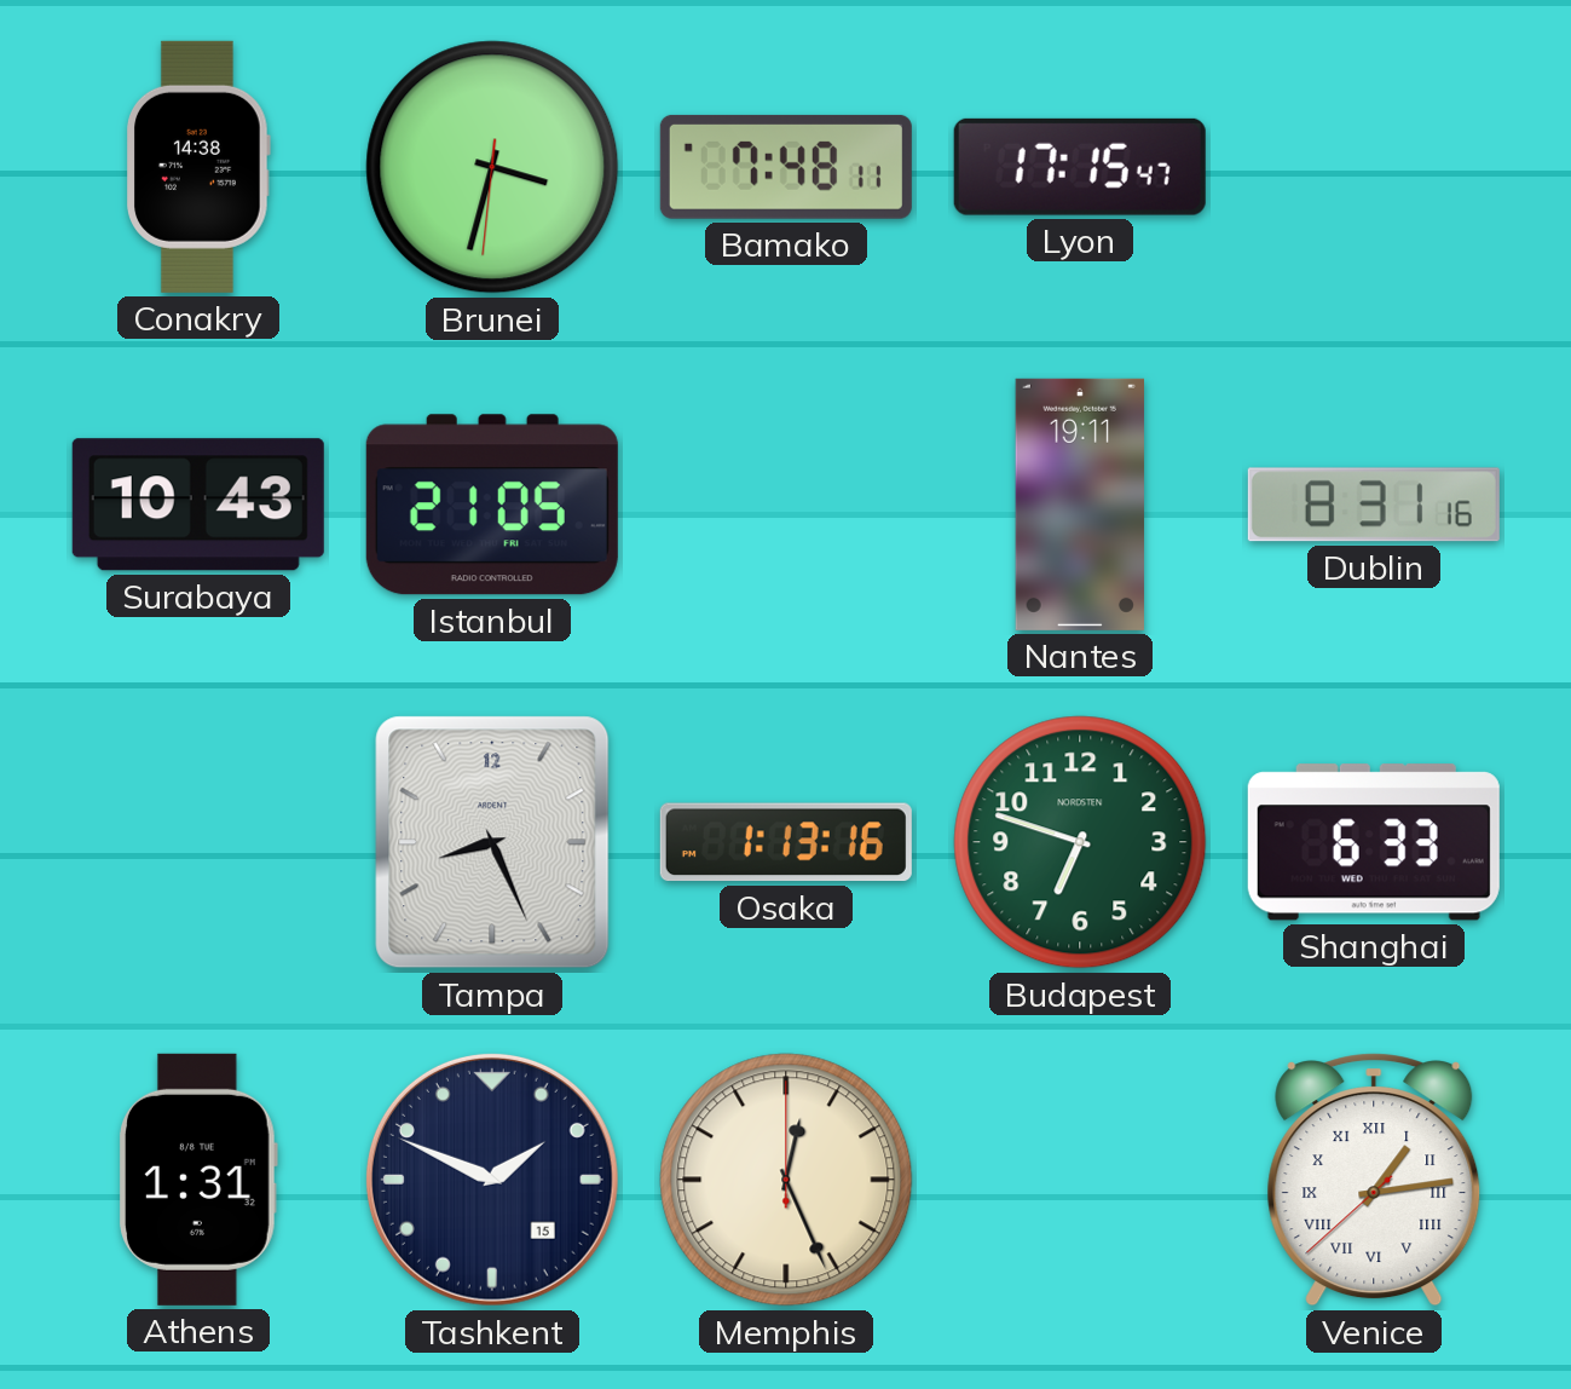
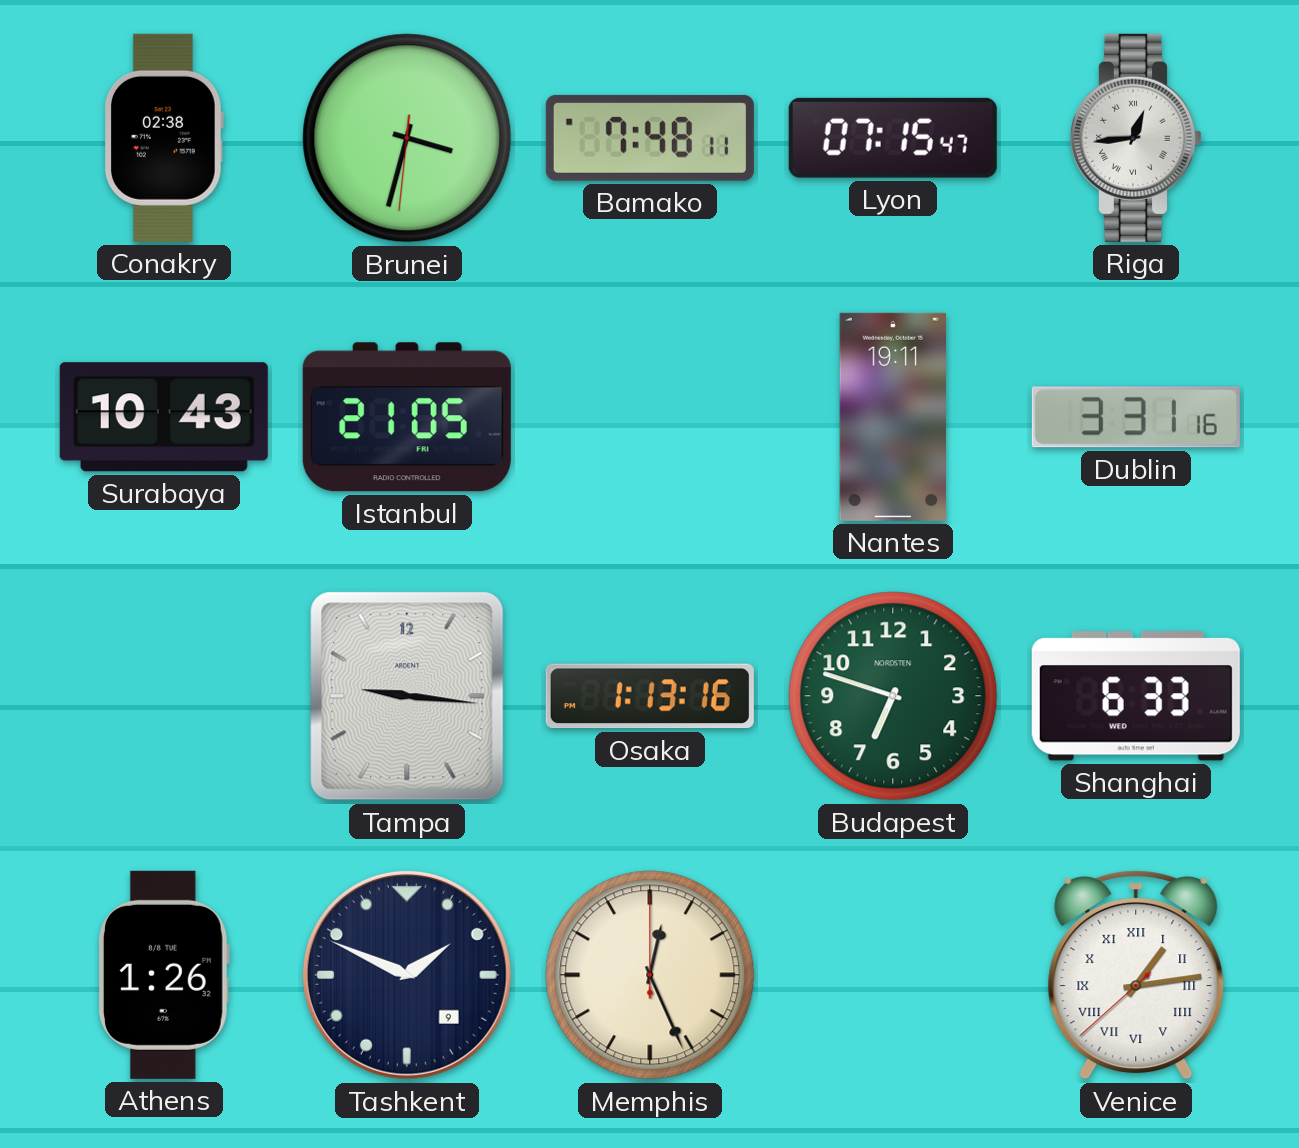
Conakry: 14:38 -> 02:38 (164, 138)
Lyon: 17:15 -> 07:15 (893, 138)
Riga: none -> 12:44 (1136, 138)
Dublin: 8:31 -> 3:31 (1136, 417)
Tampa: 8:26 -> 9:16 (407, 696)
Athens: 1:31 -> 1:26 (164, 975)
Tashkent date: 15 -> 9 (407, 975)
